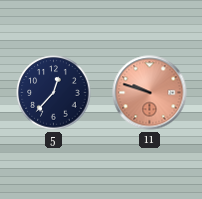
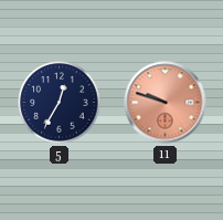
5: 12:37 -> 12:35 (60, 103)
